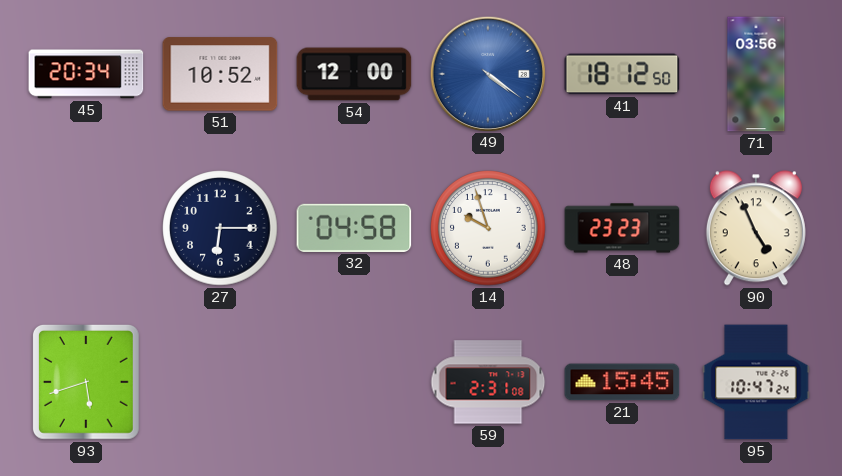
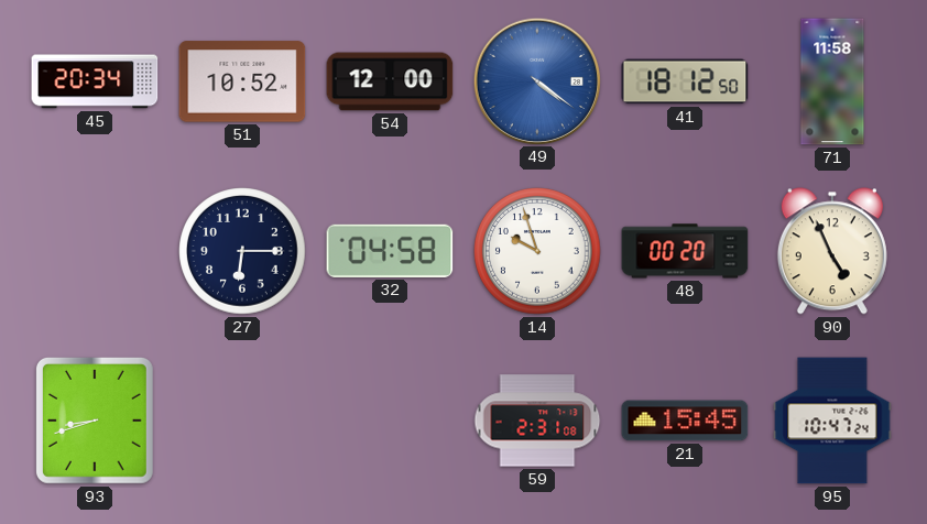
71: 03:56 -> 11:58 (832, 81)
48: 23:23 -> 00:20 (685, 251)
93: 5:42 -> 8:42 (95, 421)
